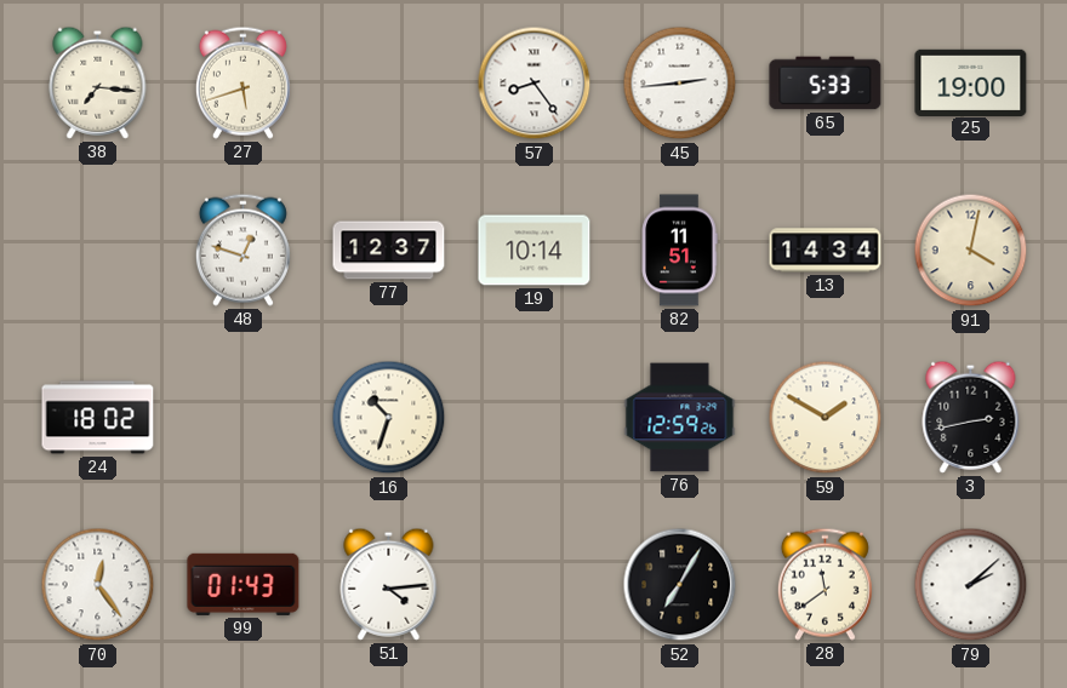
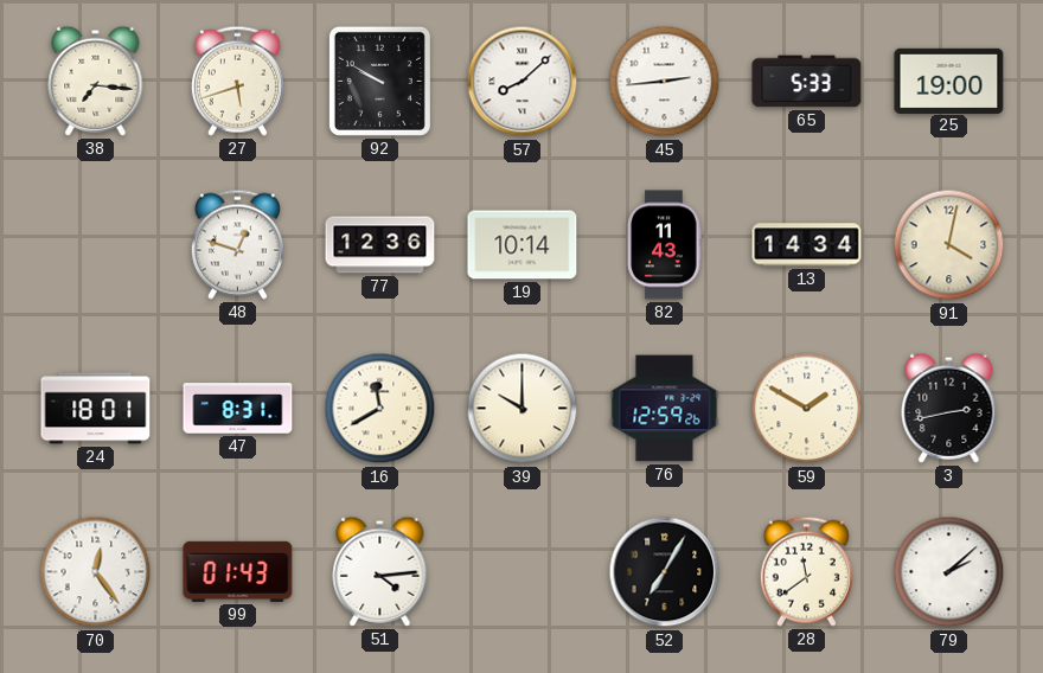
92: none -> 9:50 (379, 81)
57: 8:24 -> 8:08 (523, 82)
77: 12:37 -> 12:36 (380, 245)
82: 11:51 -> 11:43 (664, 245)
24: 18:02 -> 18:01 (96, 409)
47: none -> 8:31 (238, 409)
16: 10:33 -> 11:40 (380, 409)
39: none -> 10:00 (523, 409)
